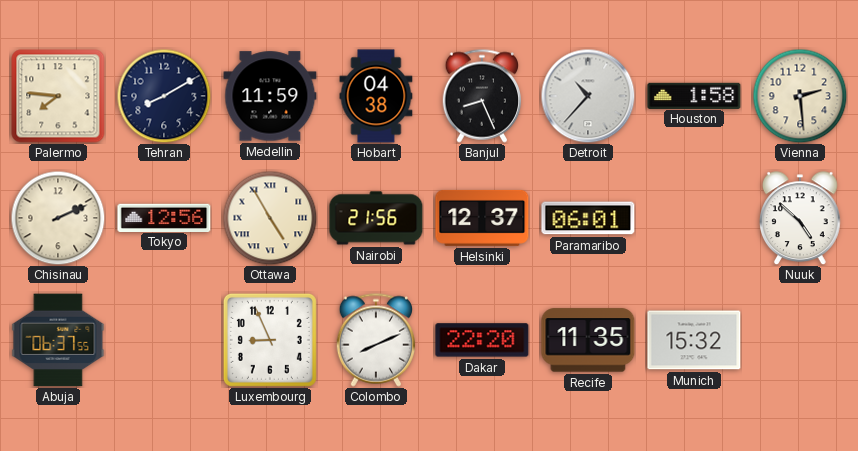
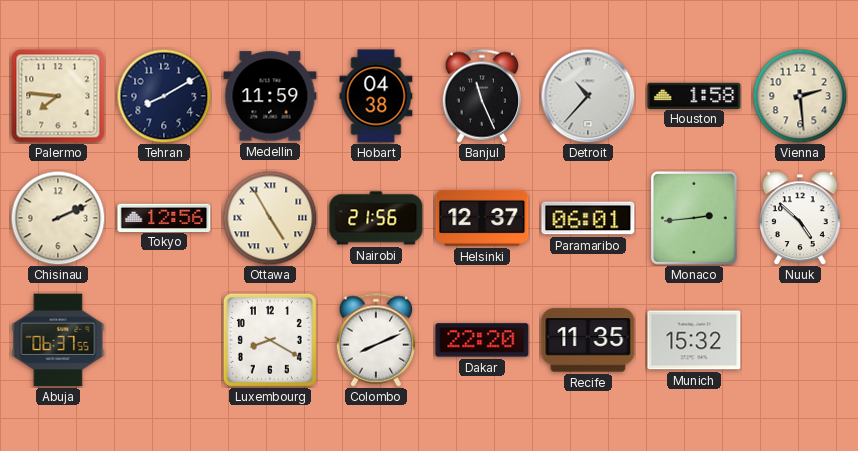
Banjul: 8:26 -> 11:26 (481, 96)
Monaco: none -> 2:44 (694, 218)
Luxembourg: 8:56 -> 8:20 (270, 340)
